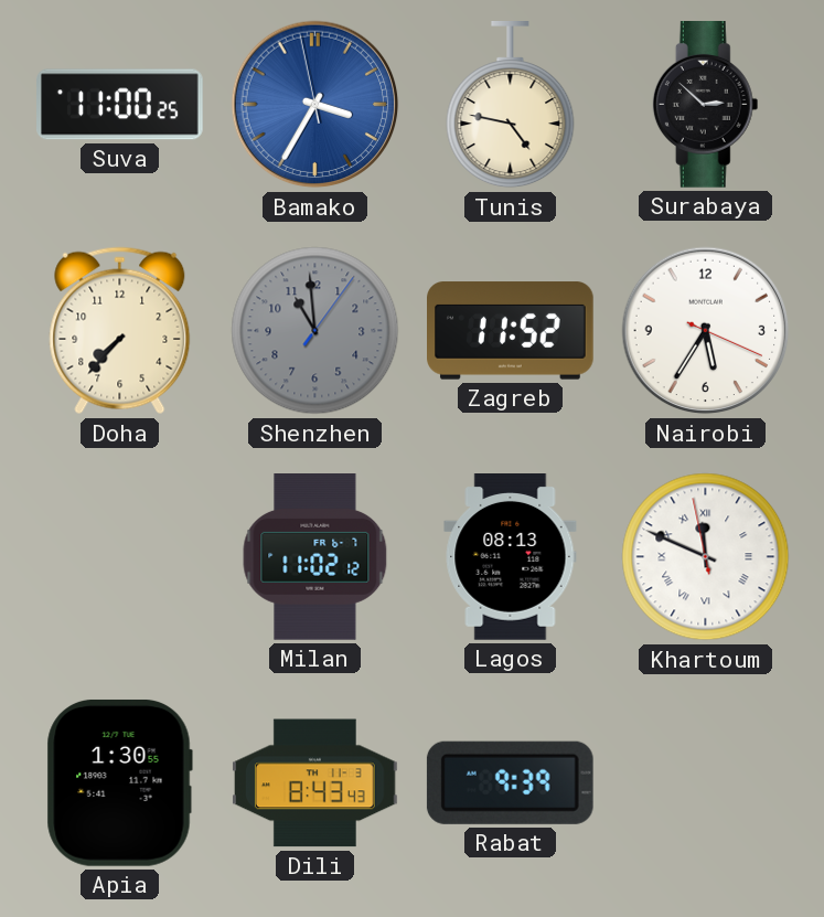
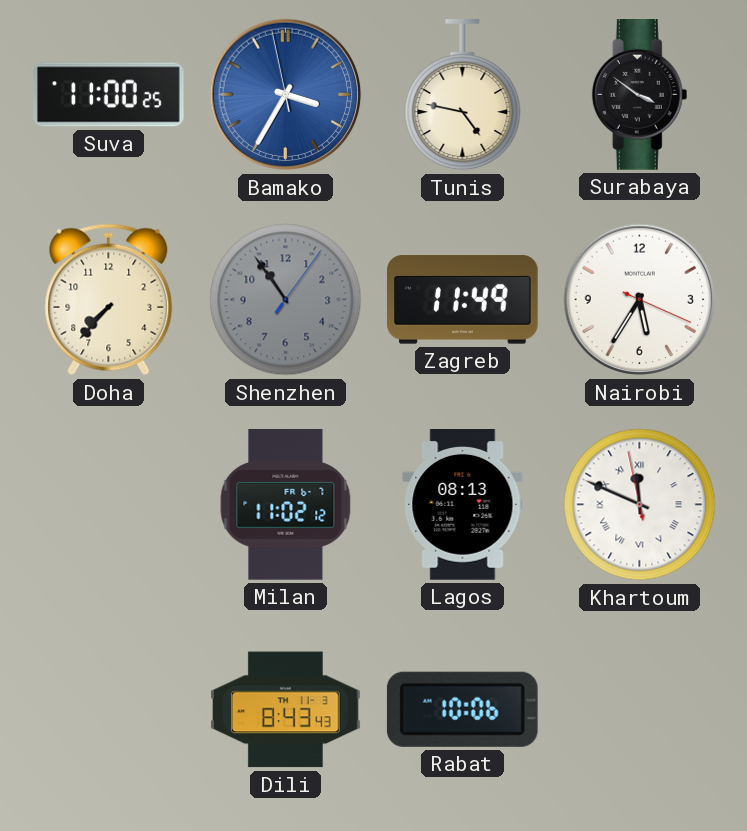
Surabaya: 2:52 -> 3:51 (640, 95)
Shenzhen: 10:59 -> 10:54 (286, 300)
Zagreb: 11:52 -> 11:49 (463, 300)
Apia: 1:30 -> none (119, 782)
Rabat: 9:39 -> 10:06 (462, 709)
